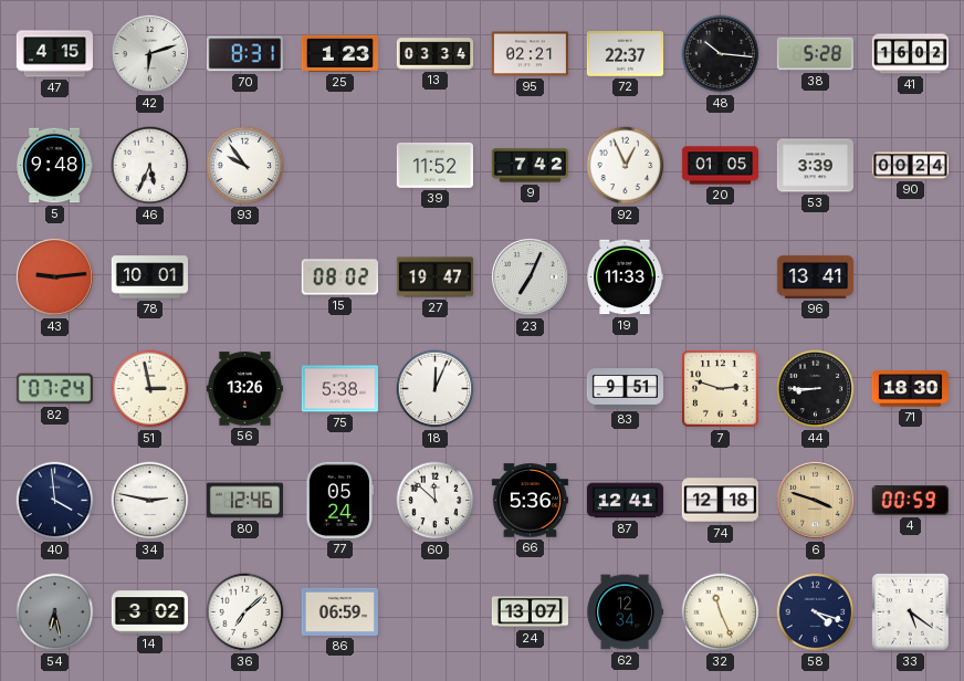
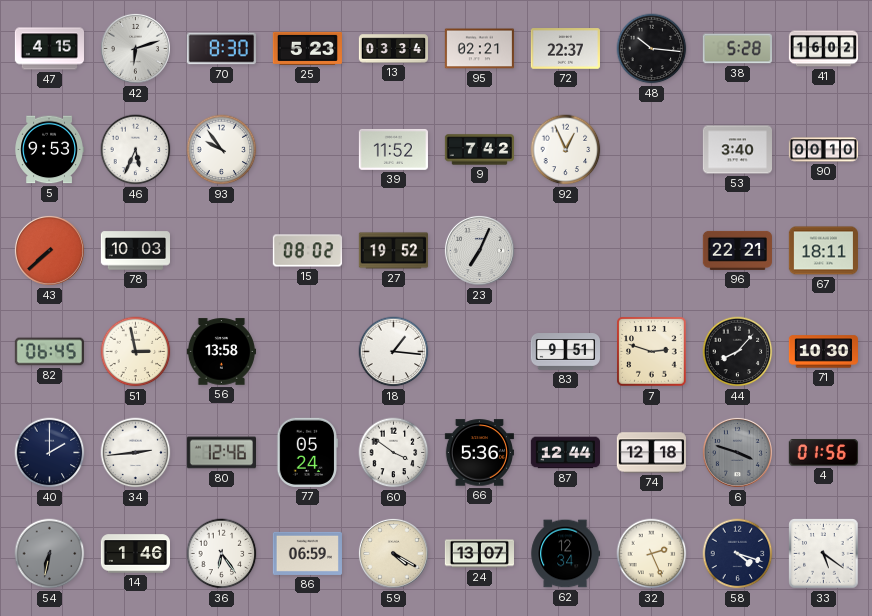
70: 8:31 -> 8:30 (221, 49)
25: 1:23 -> 5:23 (307, 48)
5: 9:48 -> 9:53 (49, 150)
20: 01:05 -> none (720, 166)
53: 3:39 -> 3:40 (737, 150)
90: 00:24 -> 00:10 (823, 150)
43: 9:14 -> 7:38 (49, 250)
78: 10:01 -> 10:03 (135, 251)
27: 19:47 -> 19:52 (393, 251)
19: 11:33 -> none (625, 277)
96: 13:41 -> 22:21 (737, 250)
67: none -> 18:11 (823, 251)
82: 07:24 -> 06:45 (49, 352)
56: 13:26 -> 13:58 (221, 352)
75: 5:38 -> none (339, 389)
18: 12:04 -> 1:16 (394, 352)
44: 8:45 -> 8:07 (738, 352)
71: 18:30 -> 10:30 (823, 352)
40: 3:59 -> 2:00 (50, 453)
34: 2:47 -> 2:44 (136, 453)
60: 11:52 -> 3:51 (394, 453)
87: 12:41 -> 12:44 (565, 453)
6 dial: champagne -> grey (737, 452)
4: 00:59 -> 01:56 (823, 453)
54: 6:28 -> 6:32 (50, 554)
14: 3:02 -> 1:46 (135, 554)
36: 7:08 -> 6:24 (222, 554)
59: none -> 4:20 (393, 553)
32: 11:26 -> 2:26 (652, 554)
